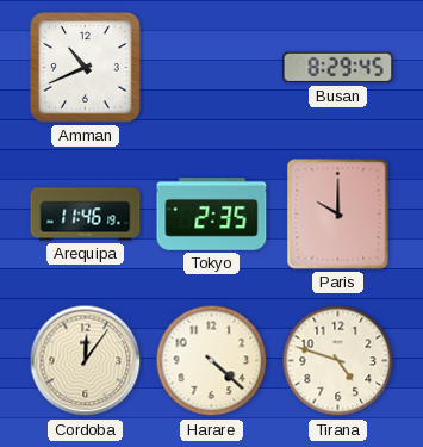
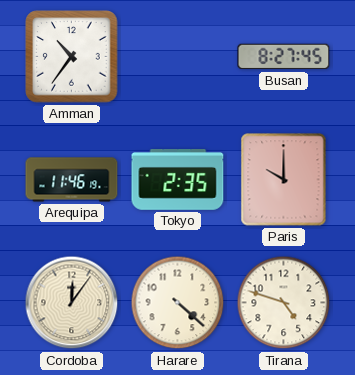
Amman: 10:41 -> 10:36 (72, 57)
Busan: 8:29 -> 8:27 (284, 57)
